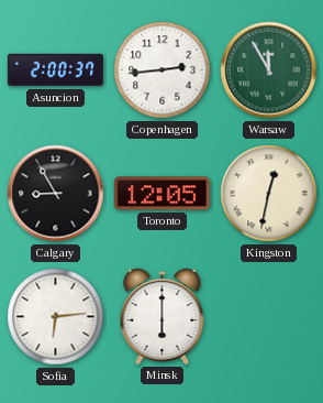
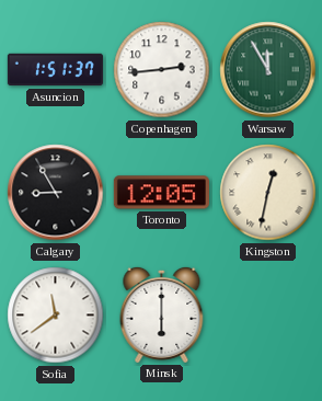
Asuncion: 2:00 -> 1:51 (55, 70)
Sofia: 6:14 -> 11:39 (56, 316)
